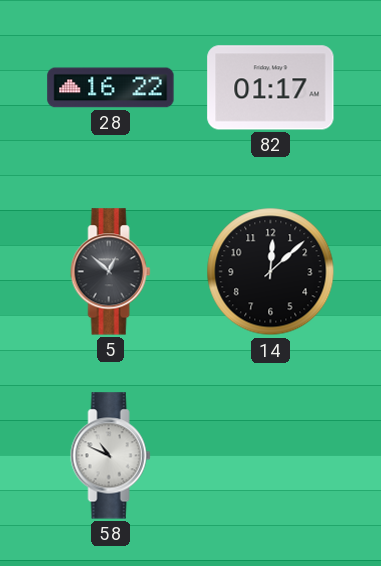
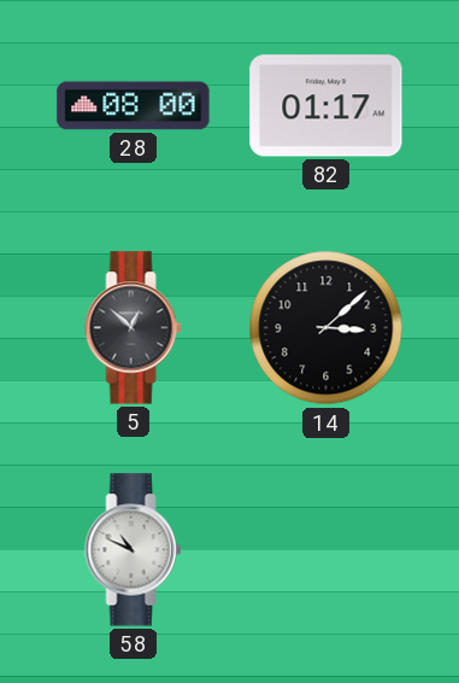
28: 16:22 -> 08:00 (134, 106)
14: 12:08 -> 3:08 (326, 328)
